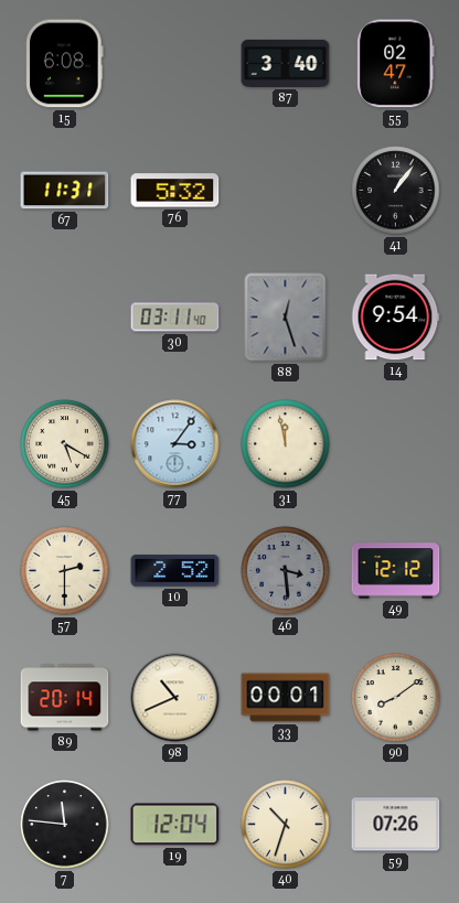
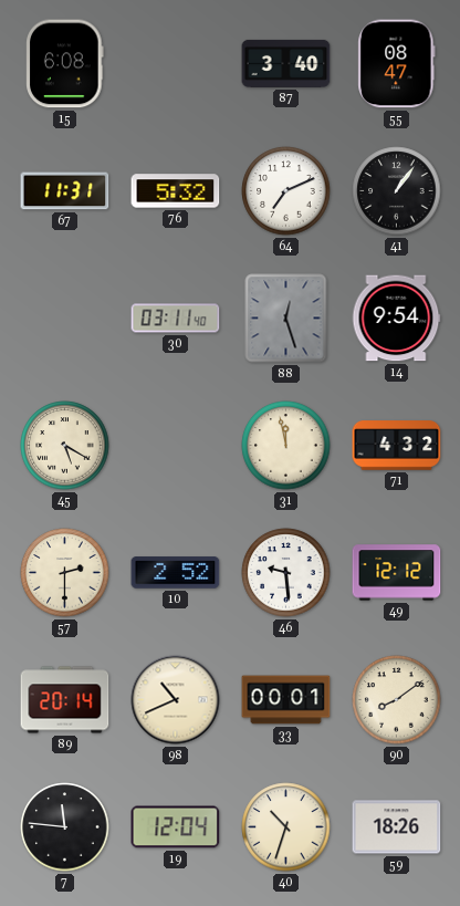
55: 02:47 -> 08:47 (397, 64)
64: none -> 7:11 (286, 191)
77: 3:06 -> none (175, 444)
71: none -> 4:32 (397, 446)
46: 3:29 -> 9:29 (286, 573)
46 dial: grey -> white (286, 573)
59: 07:26 -> 18:26 (397, 827)
